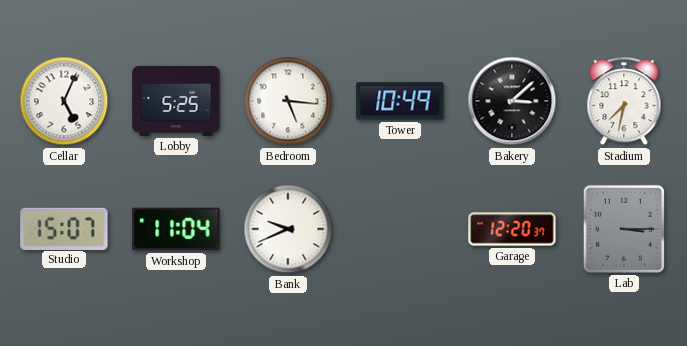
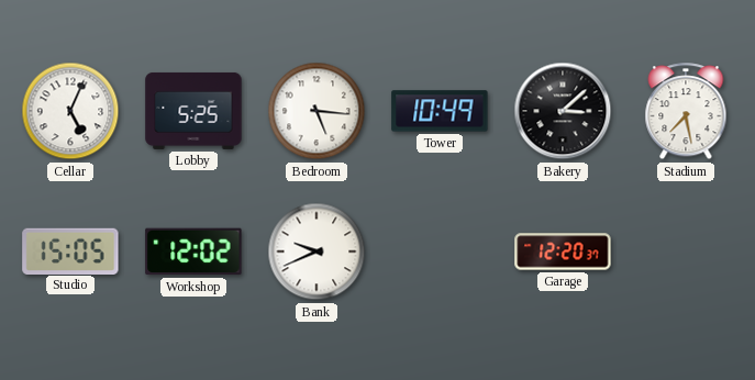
Stadium: 7:32 -> 7:28 (686, 112)
Studio: 15:07 -> 15:05 (70, 250)
Workshop: 11:04 -> 12:02 (193, 252)
Lab: 3:15 -> none (624, 229)
